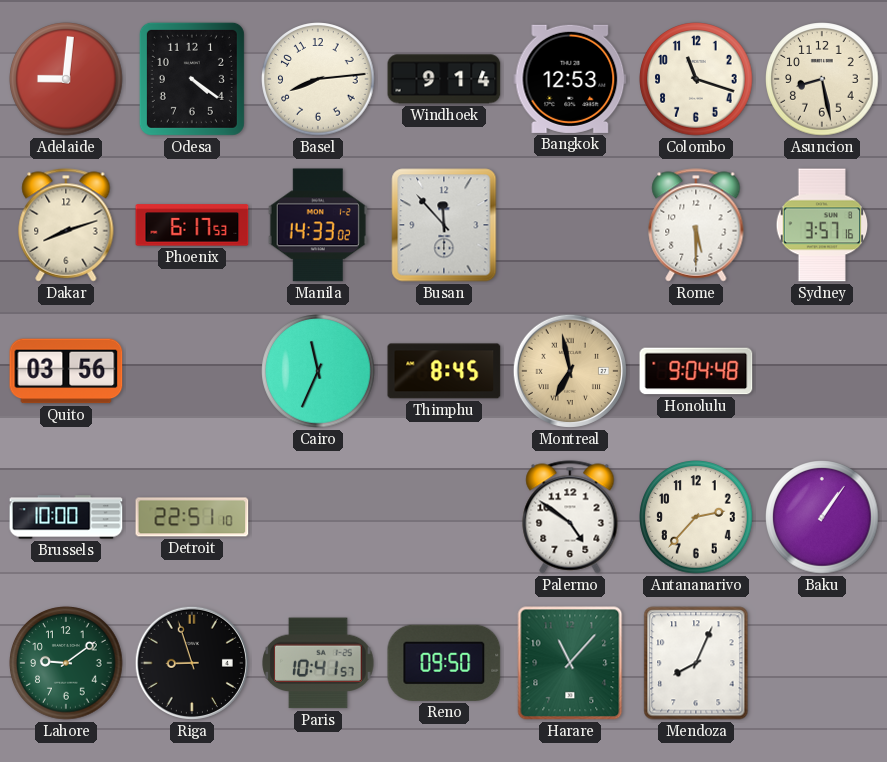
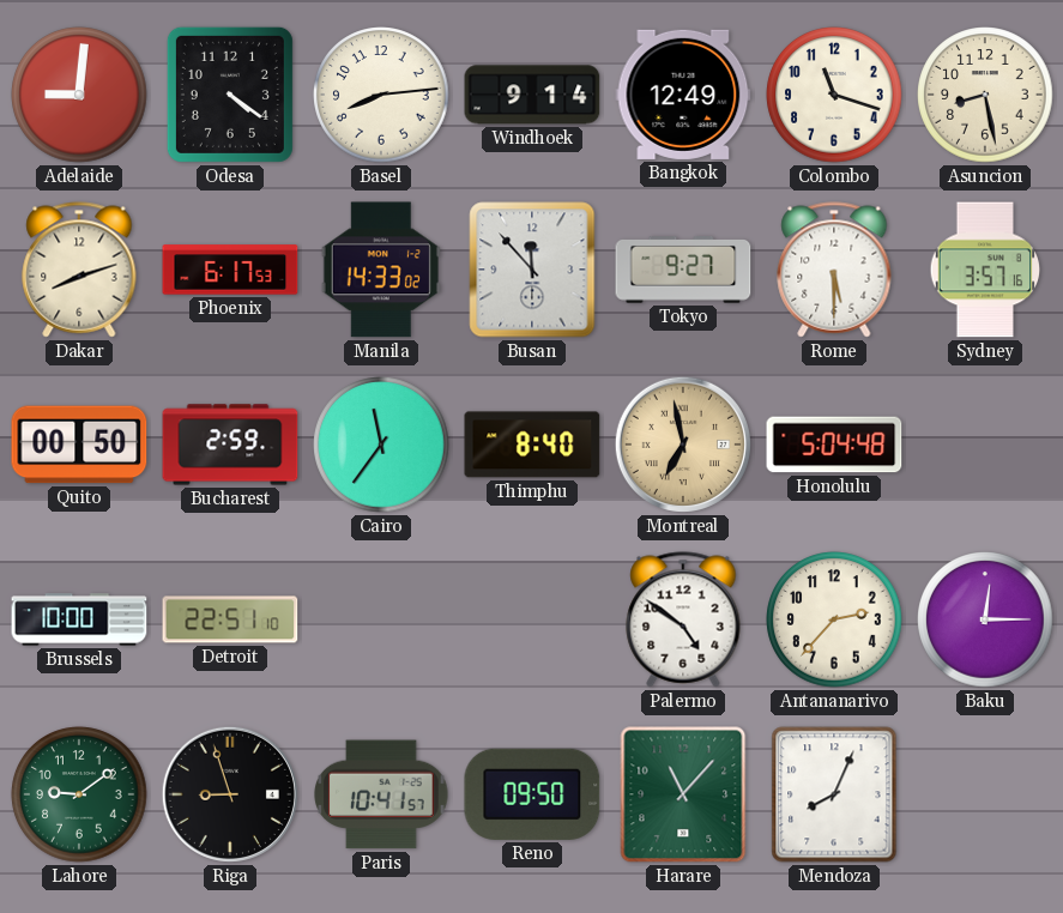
Bangkok: 12:53 -> 12:49 (683, 95)
Tokyo: none -> 9:27 (683, 271)
Quito: 03:56 -> 00:50 (79, 445)
Bucharest: none -> 2:59 (230, 445)
Cairo: 11:34 -> 11:36 (381, 445)
Thimphu: 8:45 -> 8:40 (532, 445)
Honolulu: 9:04 -> 5:04 (834, 445)
Baku: 1:06 -> 12:15 (985, 619)
